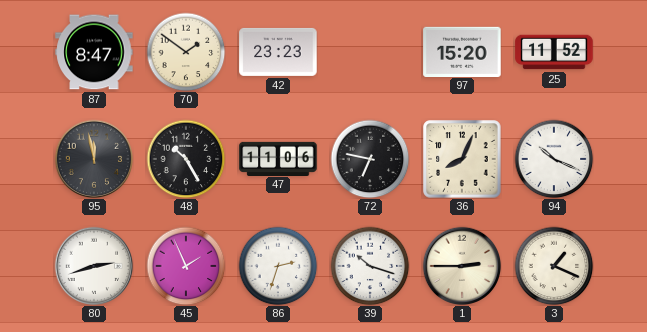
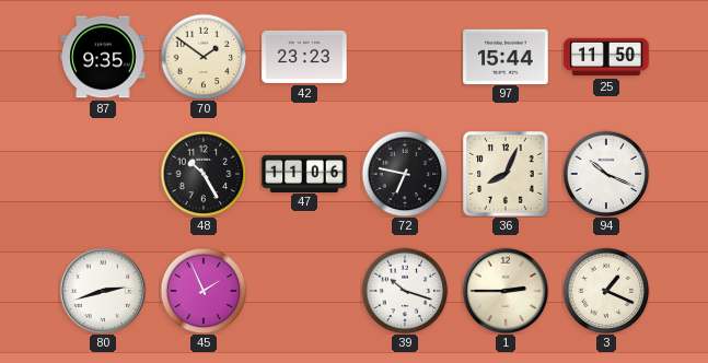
87: 8:47 -> 9:35 (103, 57)
97: 15:20 -> 15:44 (506, 56)
25: 11:52 -> 11:50 (606, 57)
95: 11:58 -> none (94, 159)
86: 2:33 -> none (278, 266)
